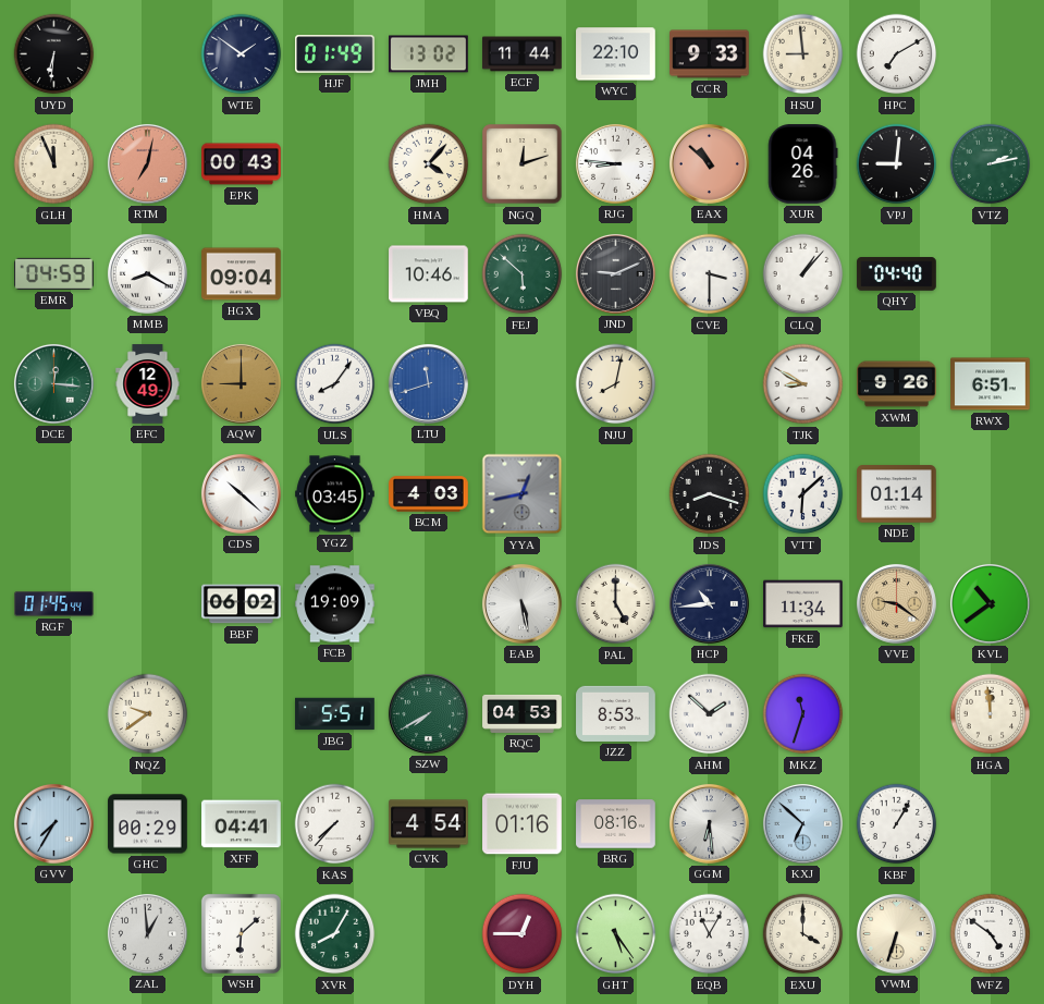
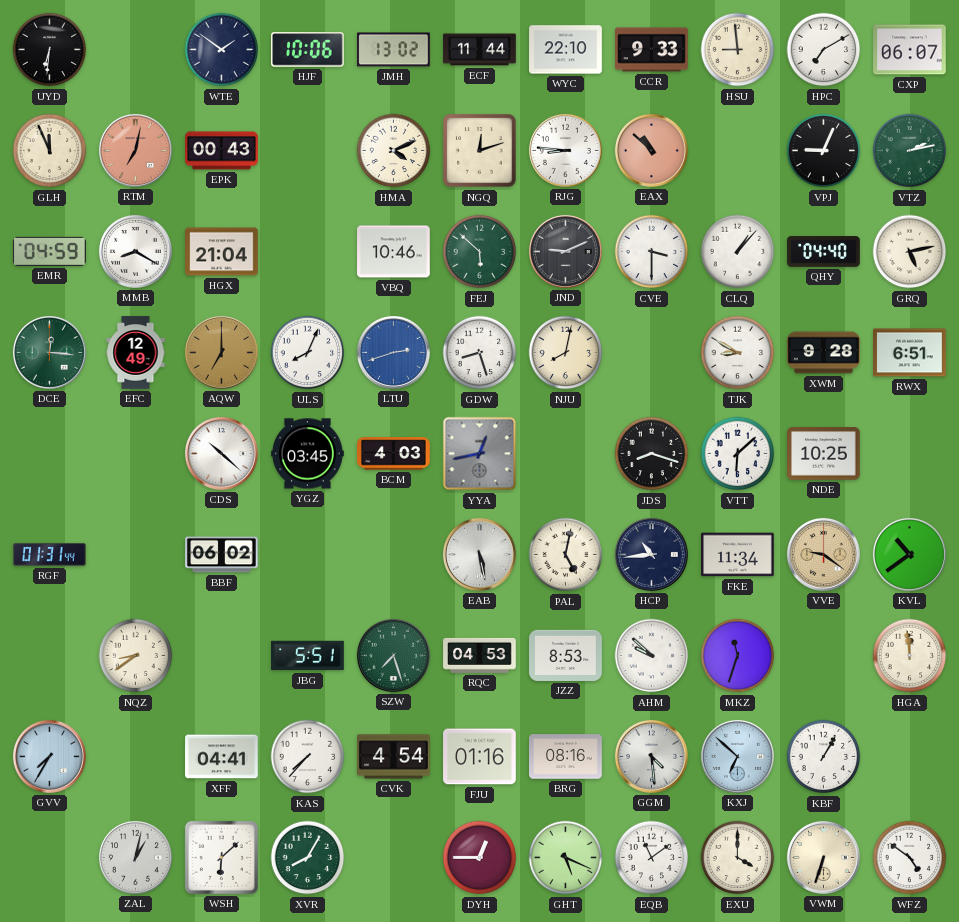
HJF: 01:49 -> 10:06 (308, 50)
CXP: none -> 06:07 (910, 50)
HMA: 4:07 -> 4:11 (394, 151)
XUR: 04:26 -> none (803, 164)
VPJ: 9:01 -> 9:04 (824, 151)
HGX: 09:04 -> 21:04 (222, 252)
GRQ: none -> 5:13 (910, 252)
AQW: 9:00 -> 7:00 (221, 352)
ULS: 8:06 -> 8:04 (308, 353)
LTU: 11:42 -> 2:42 (393, 352)
GDW: none -> 8:27 (480, 353)
XWM: 9:26 -> 9:28 (824, 353)
NDE: 01:14 -> 10:25 (824, 454)
RGF: 01:45 -> 01:31 (50, 554)
FCB: 19:09 -> none (335, 604)
PAL: 5:00 -> 5:02 (566, 555)
NQZ: 9:39 -> 8:39 (136, 656)
SZW: 7:40 -> 7:27 (393, 655)
AHM: 1:52 -> 9:52 (652, 656)
GHC: 00:29 -> none (148, 824)
GGM: 6:29 -> 4:29 (651, 756)
ZAL: 12:59 -> 1:02 (135, 857)
GHT: 5:24 -> 5:19 (566, 858)
EQB: 11:05 -> 11:09 (652, 858)
